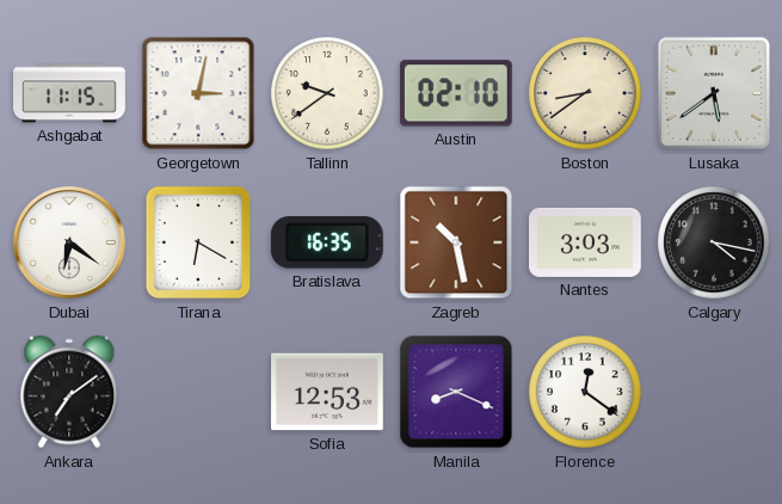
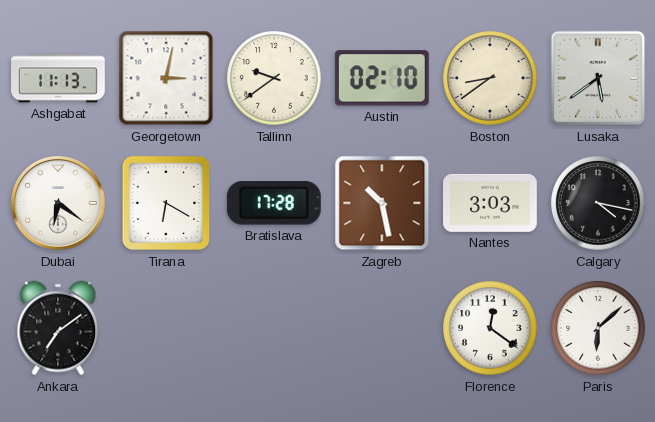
Ashgabat: 11:15 -> 11:13 (58, 78)
Bratislava: 16:35 -> 17:28 (274, 203)
Sofia: 12:53 -> none (328, 392)
Manila: 8:19 -> none (456, 392)
Paris: none -> 6:08 (598, 328)
